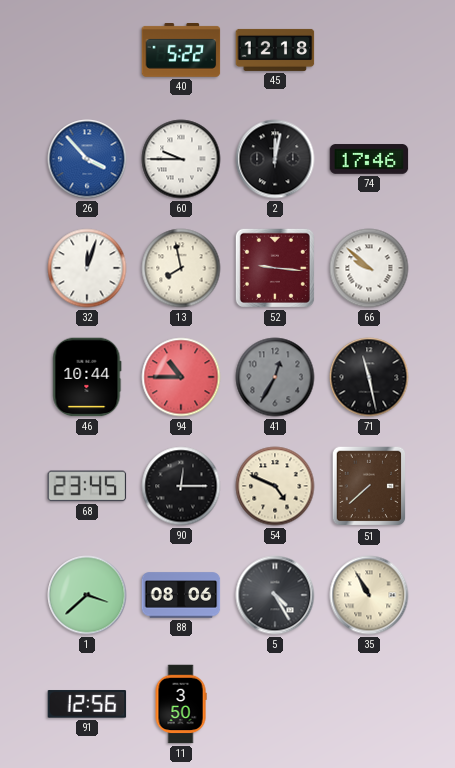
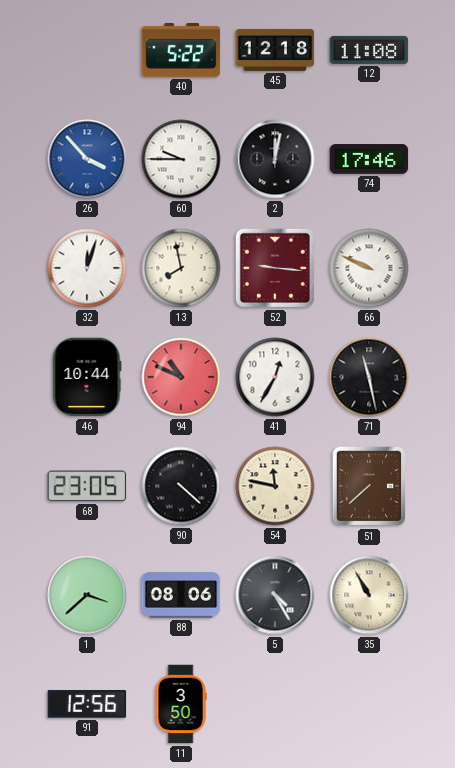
12: none -> 11:08 (369, 50)
66: 9:52 -> 9:49 (369, 268)
94: 10:45 -> 10:49 (181, 377)
41 dial: grey -> white (275, 377)
68: 23:45 -> 23:05 (87, 486)
90: 12:15 -> 4:22 (181, 486)
54: 4:49 -> 11:47 (275, 486)
